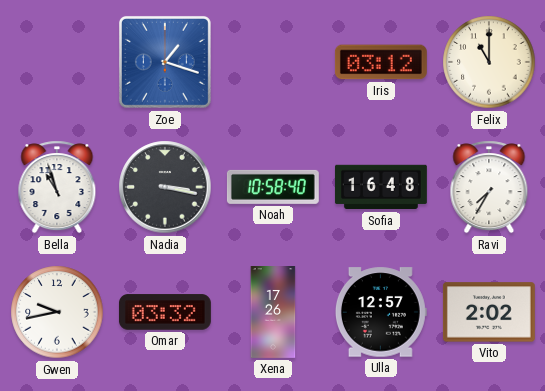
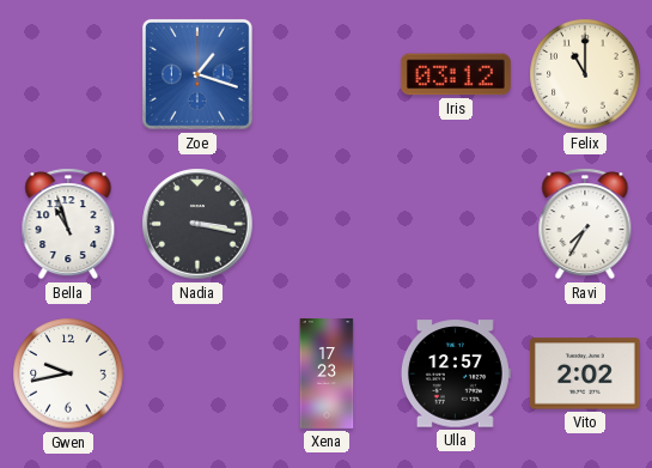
Noah: 10:58 -> none (273, 187)
Sofia: 16:48 -> none (381, 187)
Omar: 03:32 -> none (165, 312)
Xena: 17:26 -> 17:23 (327, 375)
